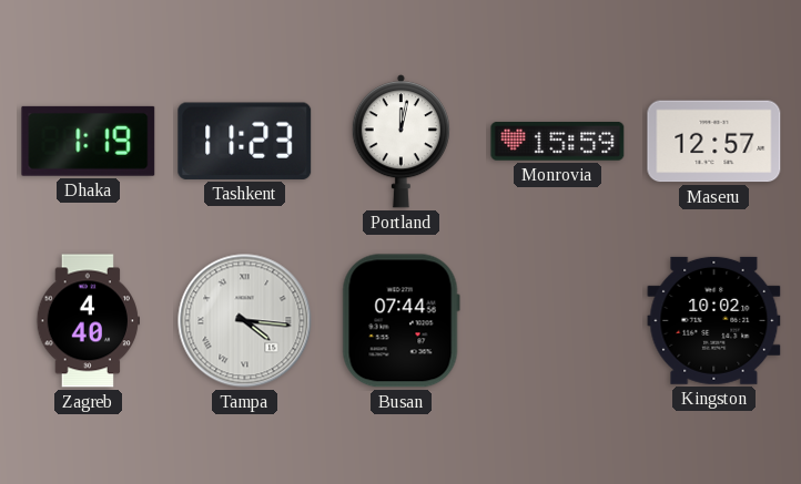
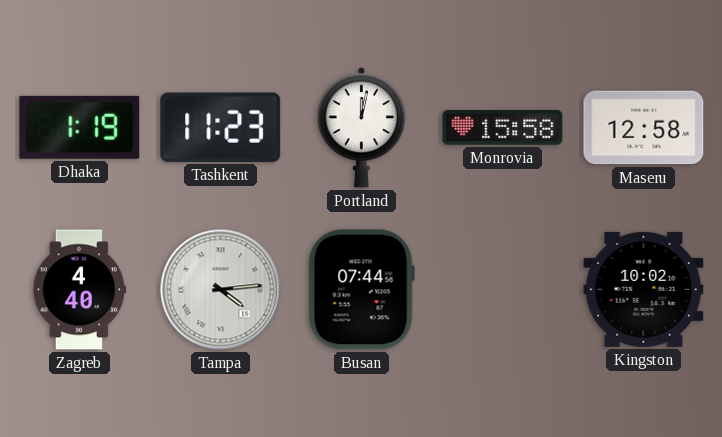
Monrovia: 15:59 -> 15:58 (503, 127)
Maseru: 12:57 -> 12:58 (644, 128)
Tampa: 4:16 -> 4:14 (221, 290)
